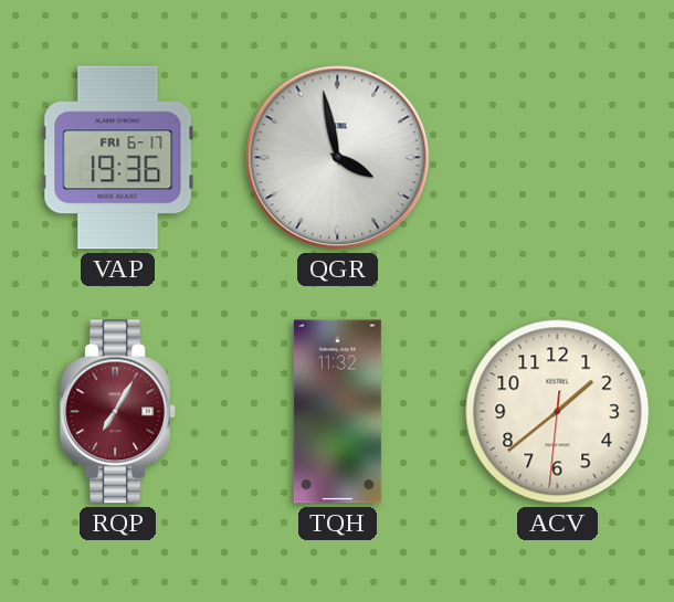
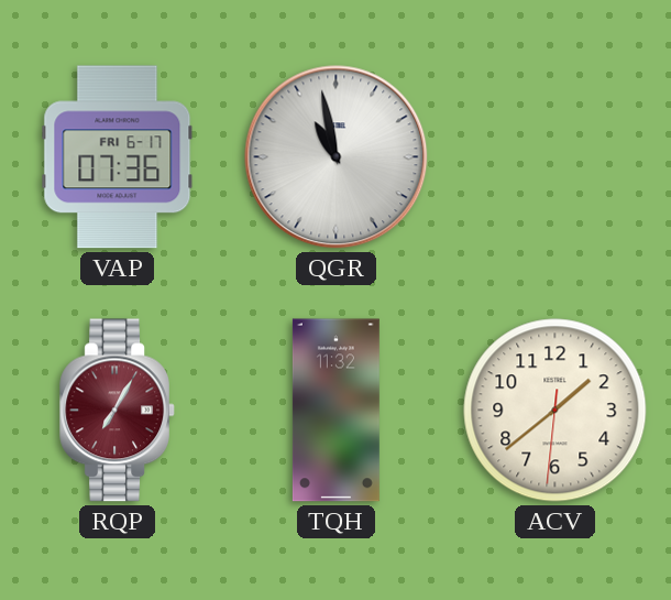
VAP: 19:36 -> 07:36 (118, 157)
QGR: 3:58 -> 10:58 (337, 157)
